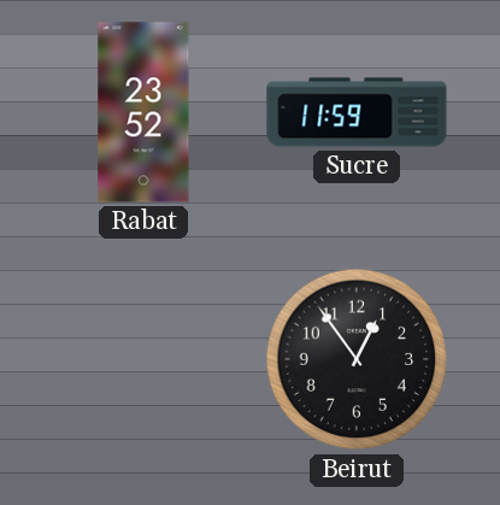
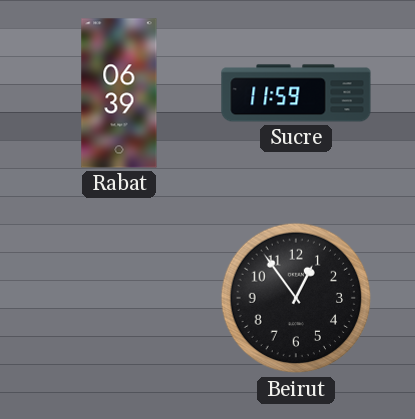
Rabat: 23:52 -> 06:39 (119, 93)
